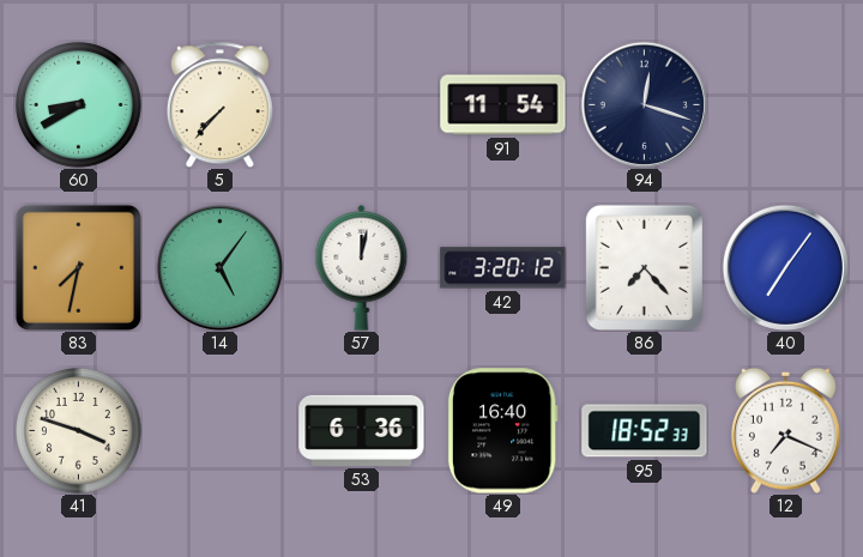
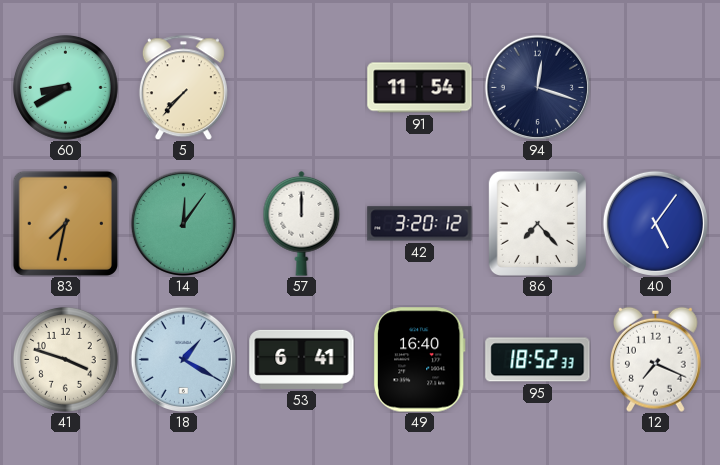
14: 5:06 -> 12:06 (183, 223)
57: 12:02 -> 12:00 (302, 224)
40: 7:06 -> 5:06 (655, 223)
18: none -> 1:20 (183, 359)
53: 6:36 -> 6:41 (302, 359)
